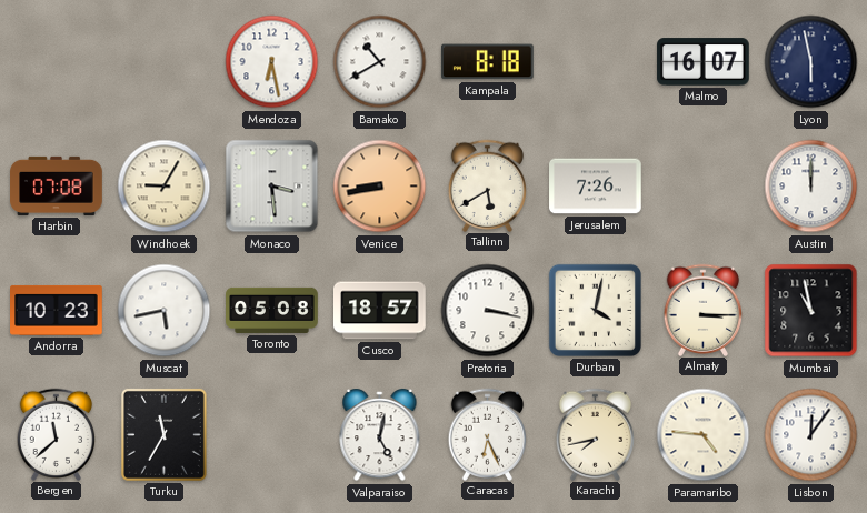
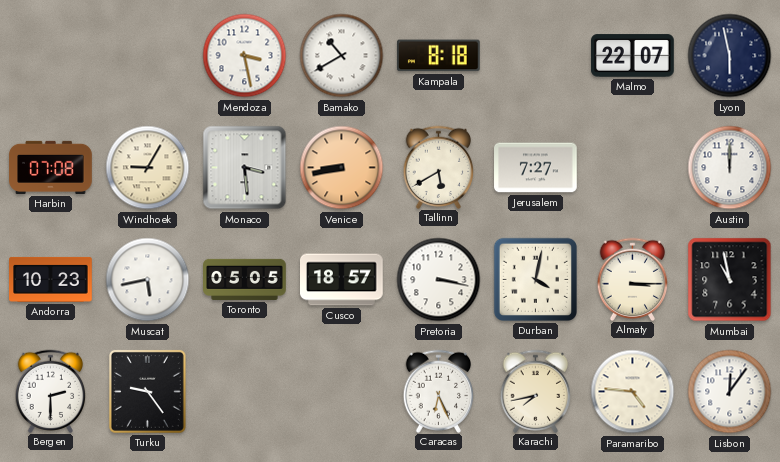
Mendoza: 6:28 -> 3:28 (245, 56)
Malmo: 16:07 -> 22:07 (633, 56)
Jerusalem: 7:26 -> 7:27 (536, 168)
Toronto: 05:08 -> 05:05 (245, 279)
Bergen: 11:38 -> 2:30 (51, 391)
Turku: 11:35 -> 9:24 (147, 391)
Valparaiso: 5:02 -> none (380, 435)
